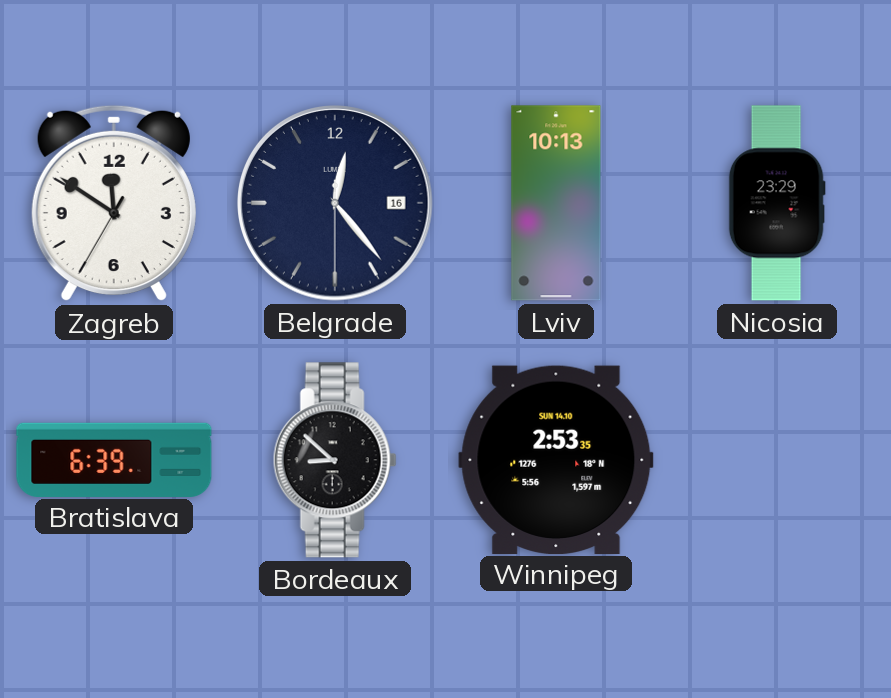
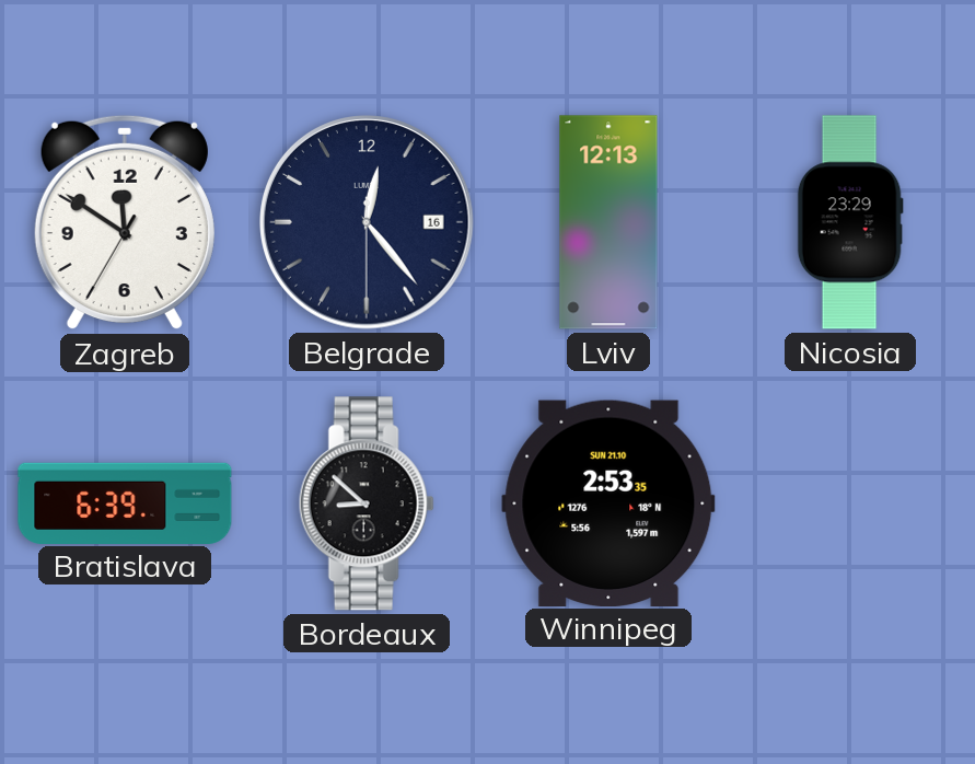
Lviv: 10:13 -> 12:13 (608, 222)
Winnipeg date: SUN 14.10 -> SUN 21.10 (608, 502)
